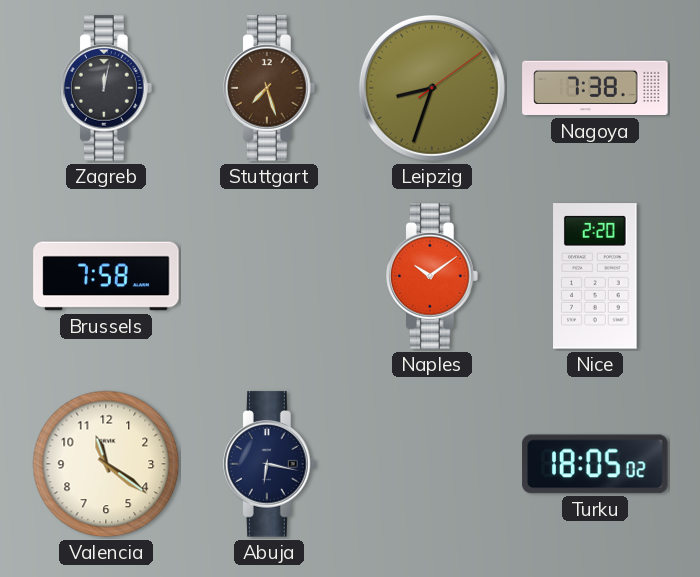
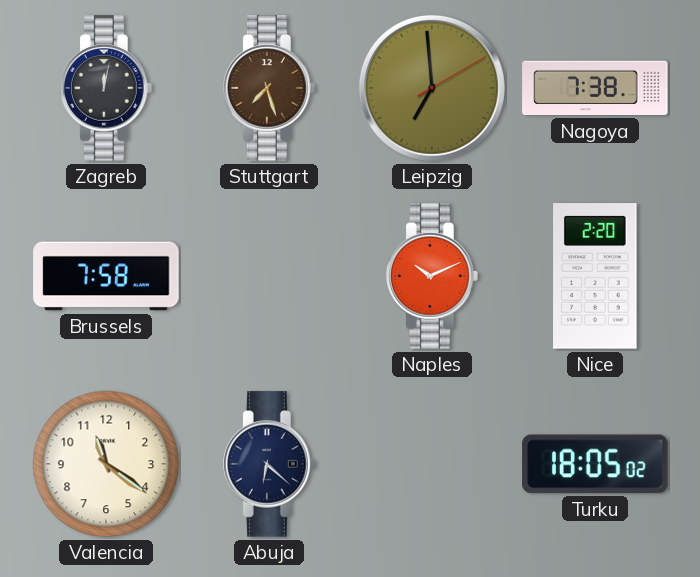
Leipzig: 8:33 -> 6:59 (432, 88)
Naples: 10:09 -> 10:11 (433, 276)
Abuja: 6:17 -> 6:22 (270, 464)
